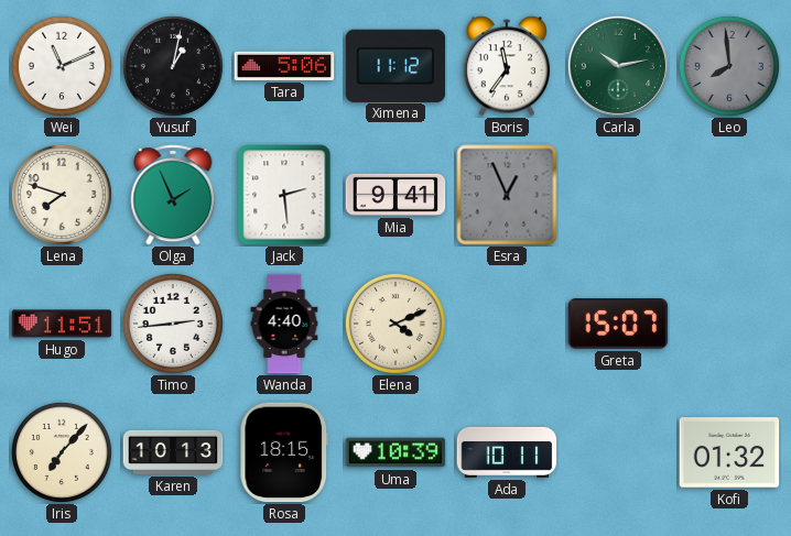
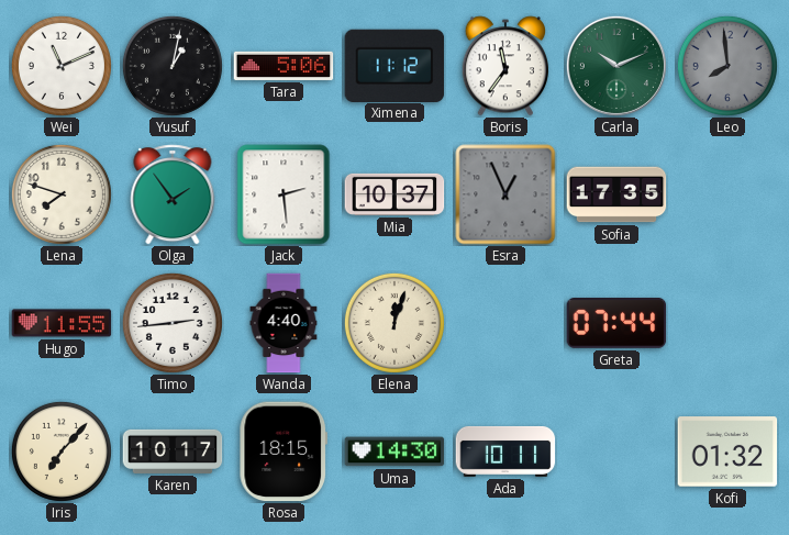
Carla: 10:13 -> 10:11 (616, 66)
Olga: 1:56 -> 1:54 (173, 194)
Mia: 9:41 -> 10:37 (394, 194)
Sofia: none -> 17:35 (616, 194)
Hugo: 11:51 -> 11:55 (62, 323)
Elena: 4:11 -> 12:03 (394, 323)
Greta: 15:07 -> 07:44 (616, 324)
Karen: 10:13 -> 10:17 (173, 452)
Uma: 10:39 -> 14:30 (394, 452)
